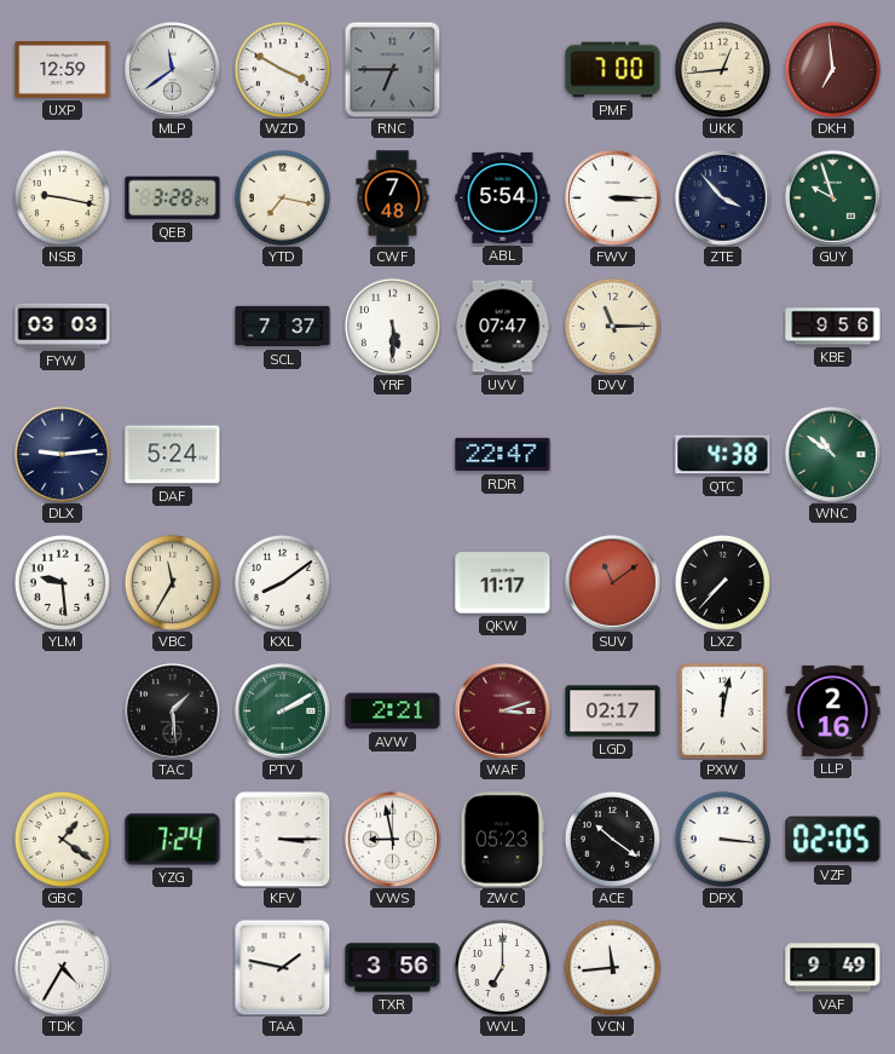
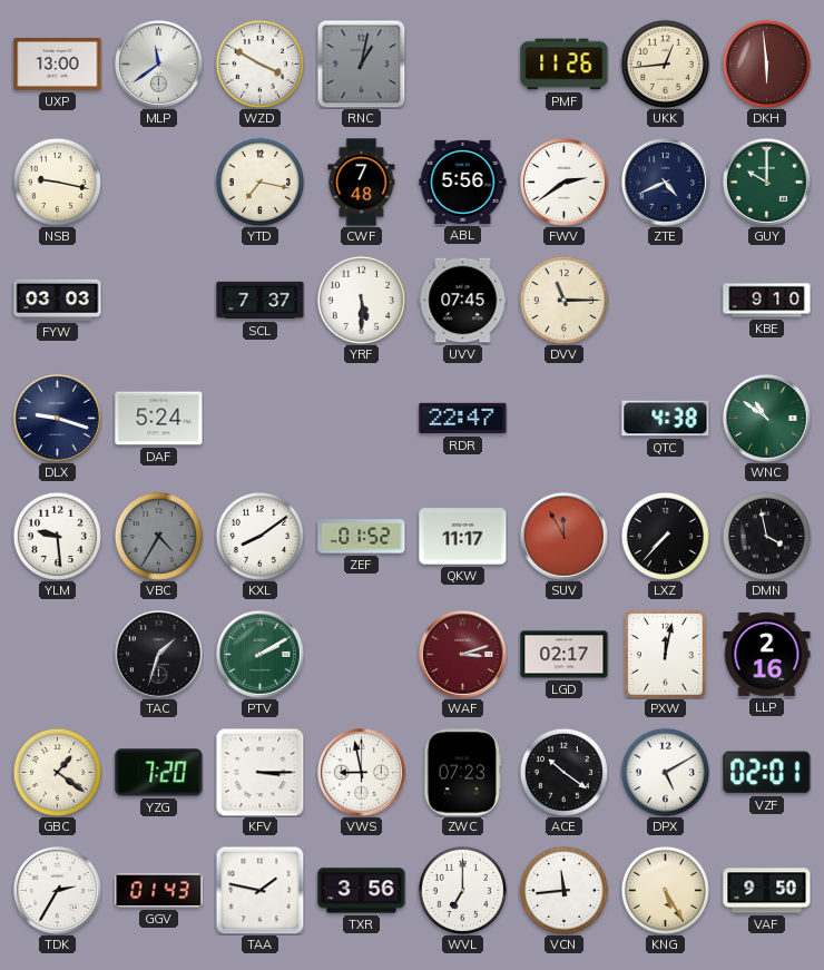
UXP: 12:59 -> 13:00 (58, 65)
RNC: 6:45 -> 1:02 (361, 65)
PMF: 7:00 -> 11:26 (565, 65)
DKH: 6:59 -> 5:59 (766, 63)
QEB: 3:28 -> none (173, 198)
ABL: 5:54 -> 5:56 (463, 182)
FWV: 3:15 -> 2:39 (565, 183)
ZTE: 3:53 -> 4:41 (666, 183)
GUY: 9:57 -> 10:00 (767, 183)
UVV: 07:47 -> 07:45 (463, 301)
KBE: 9:56 -> 9:10 (767, 301)
DLX: 9:14 -> 9:18 (58, 419)
VBC: 11:35 -> 4:35 (158, 536)
VBC dial: cream -> grey (158, 536)
ZEF: none -> 01:52 (362, 537)
SUV: 11:09 -> 11:55 (565, 537)
DMN: none -> 3:58 (766, 536)
TAC: 1:29 -> 1:33 (159, 655)
AVW: 2:21 -> none (393, 712)
YZG: 7:24 -> 7:20 (159, 773)
ZWC: 05:23 -> 07:23 (463, 773)
DPX: 3:16 -> 5:10 (665, 772)
VZF: 02:05 -> 02:01 (767, 773)
TDK: 4:35 -> 2:35 (58, 891)
GGV: none -> 01:43 (159, 891)
KNG: none -> 5:25 (665, 890)
VAF: 9:49 -> 9:50 (767, 891)
